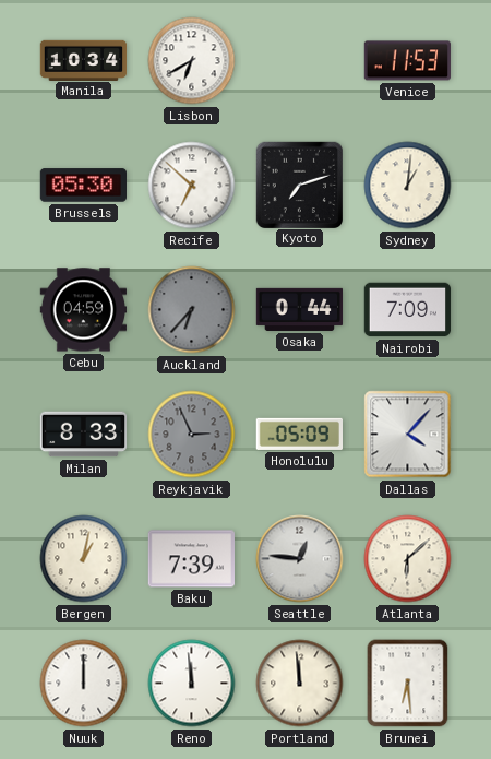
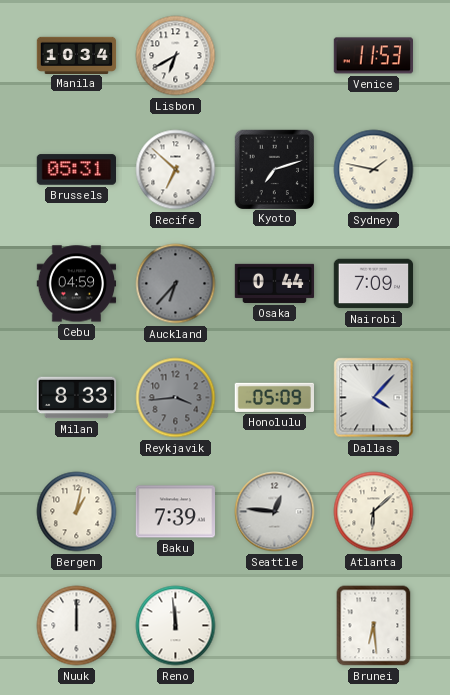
Brussels: 05:30 -> 05:31 (77, 170)
Sydney: 1:01 -> 1:47 (374, 170)
Reykjavik: 2:56 -> 3:44 (176, 398)
Portland: 11:59 -> none (300, 684)
